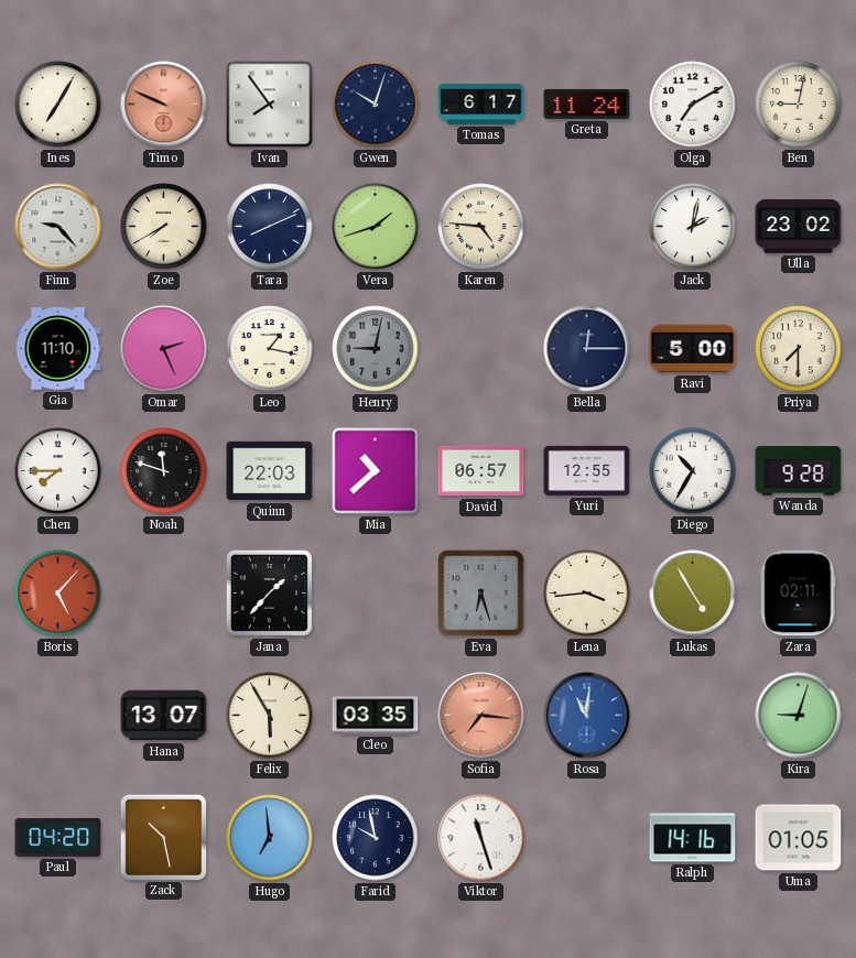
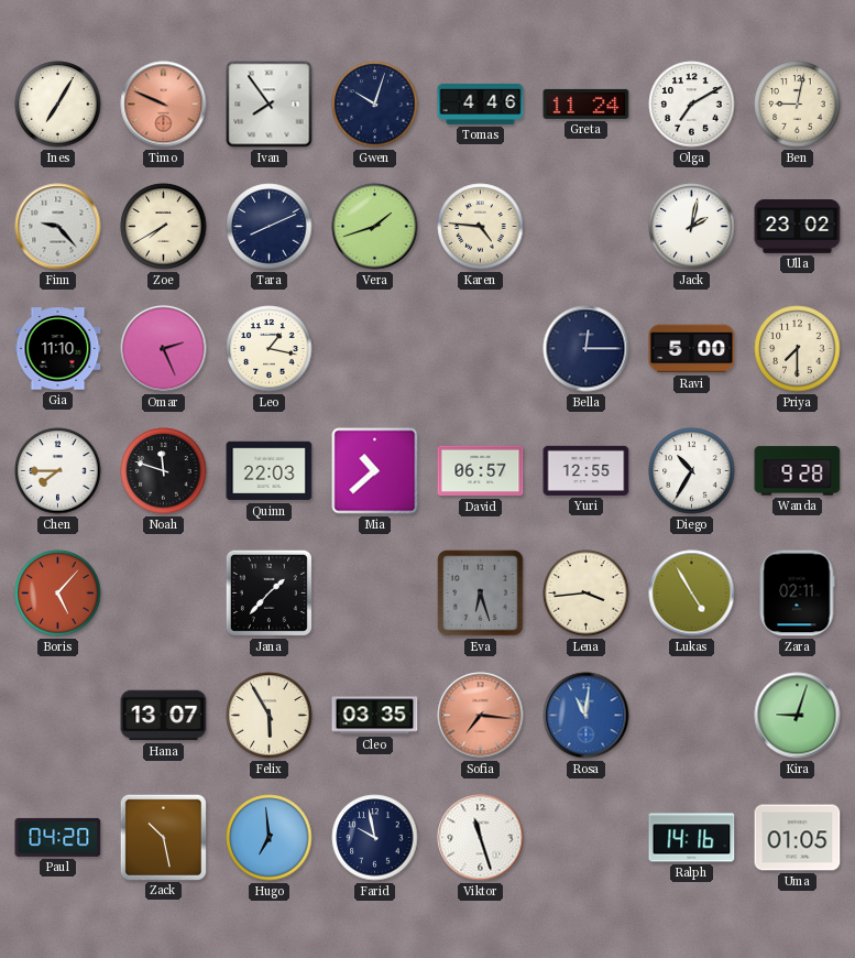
Tomas: 6:17 -> 4:46 (481, 104)
Henry: 9:02 -> none (376, 349)
